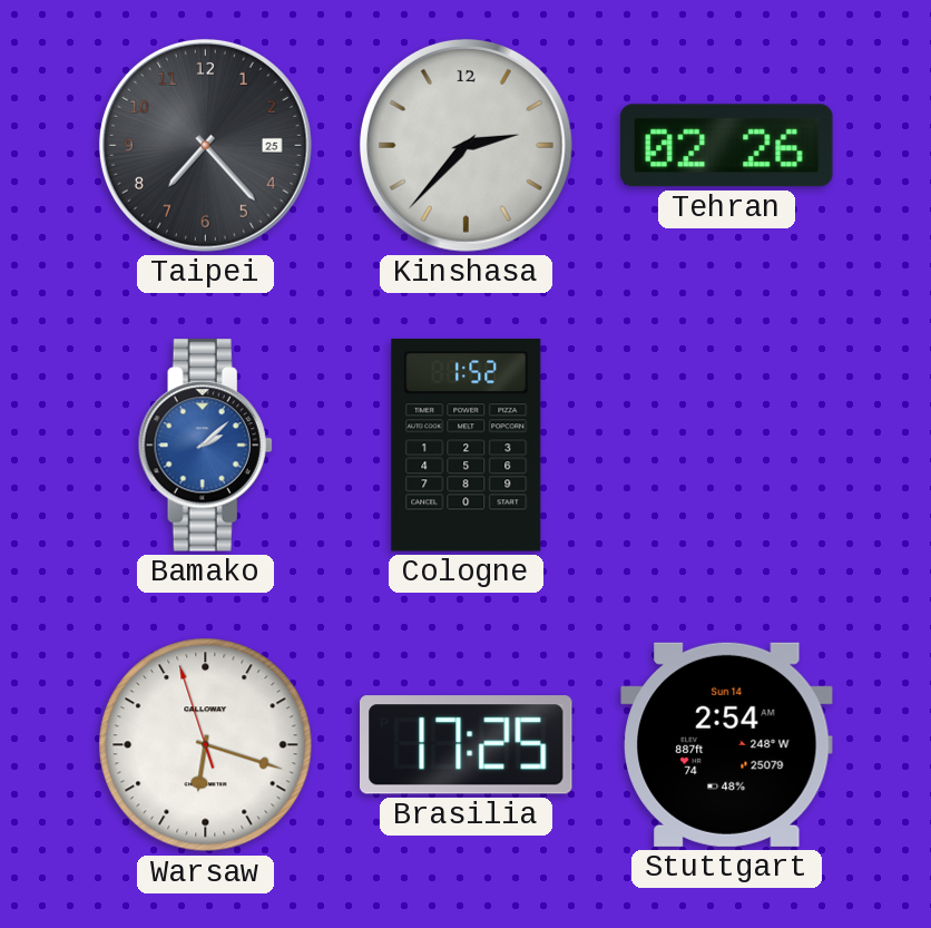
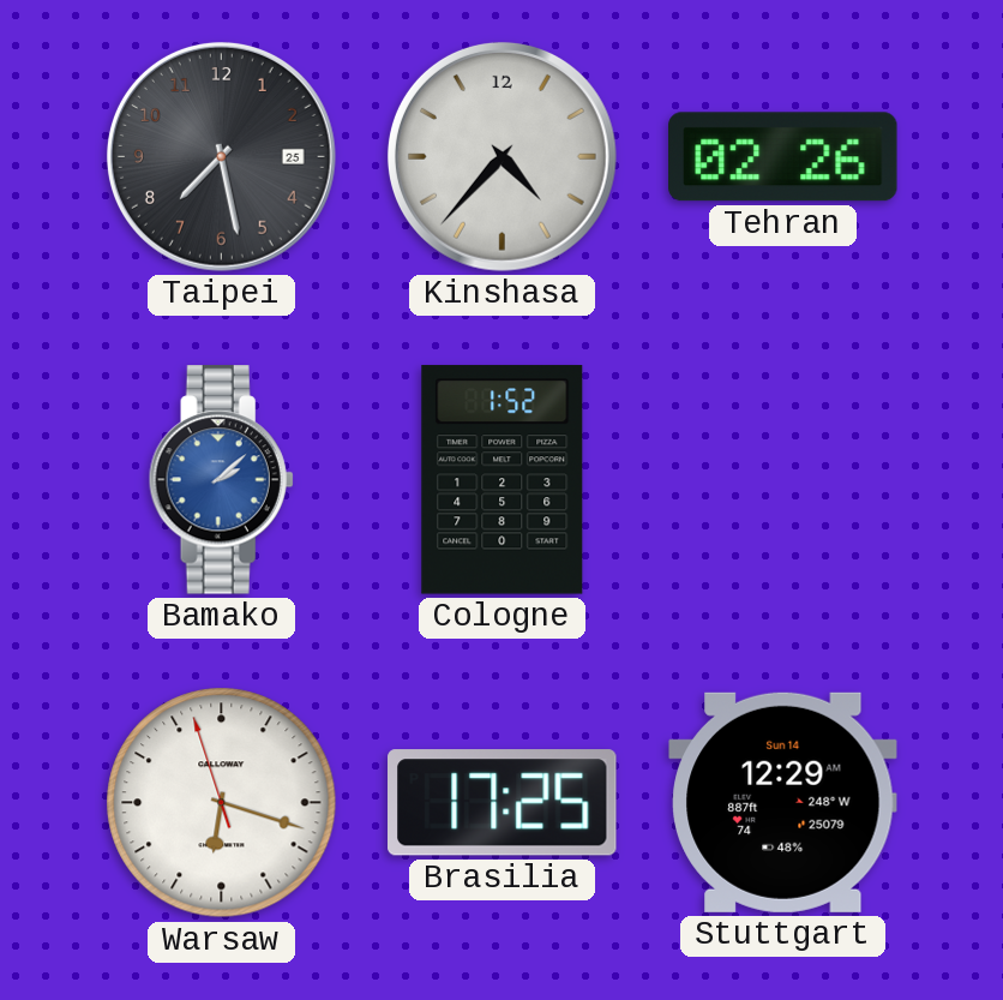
Taipei: 7:23 -> 7:28 (221, 156)
Kinshasa: 2:37 -> 4:37 (501, 156)
Stuttgart: 2:54 -> 12:29 (783, 802)
